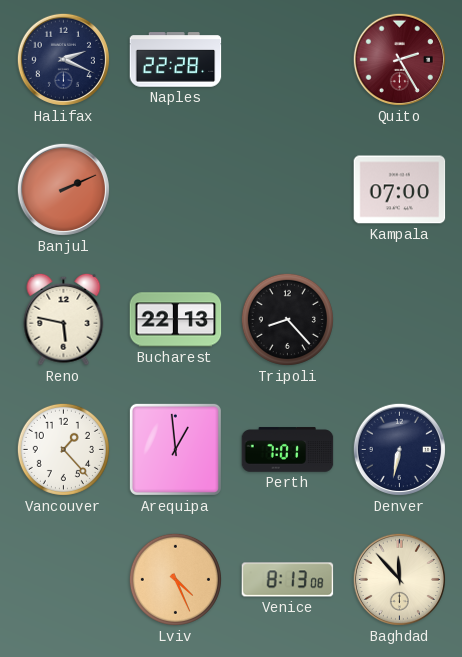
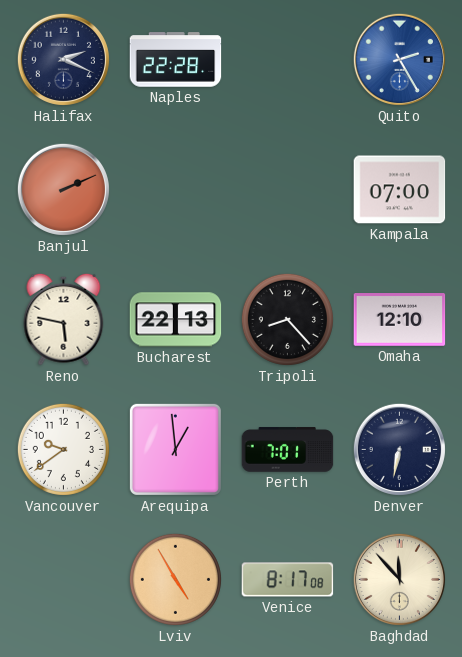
Quito dial: burgundy -> blue (399, 59)
Omaha: none -> 12:10 (400, 320)
Vancouver: 1:23 -> 9:39 (63, 449)
Lviv: 4:26 -> 4:55 (175, 579)
Venice: 8:13 -> 8:17 (288, 580)
